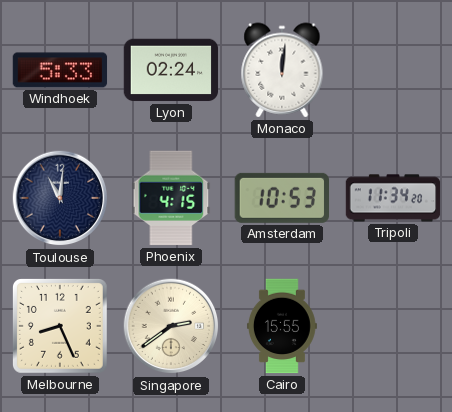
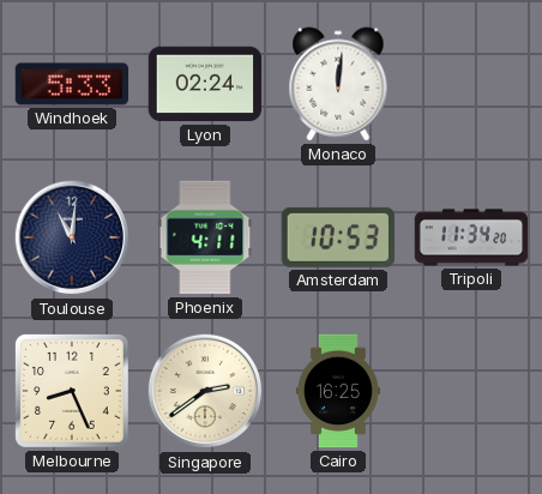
Phoenix: 4:15 -> 4:11 (205, 237)
Cairo: 15:55 -> 16:25 (338, 391)
